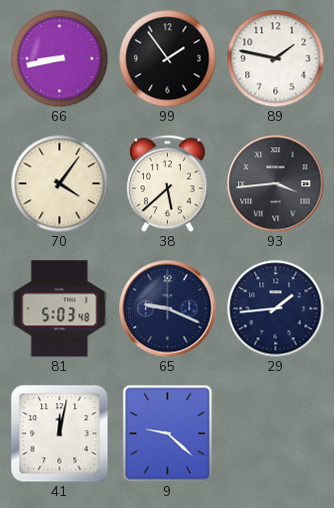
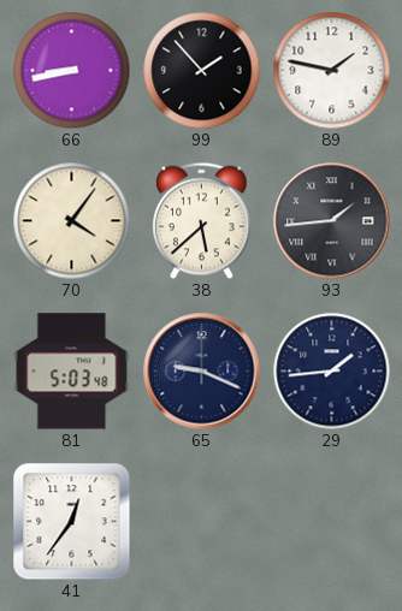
99: 1:54 -> 1:53 (201, 70)
93: 3:44 -> 1:44 (332, 221)
41: 12:02 -> 12:36 (72, 522)
9: 9:22 -> none (168, 433)
